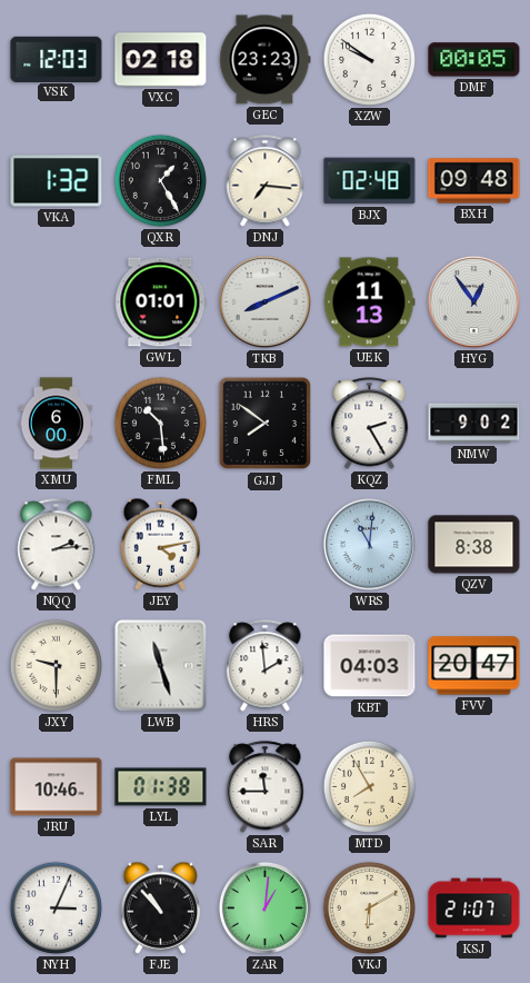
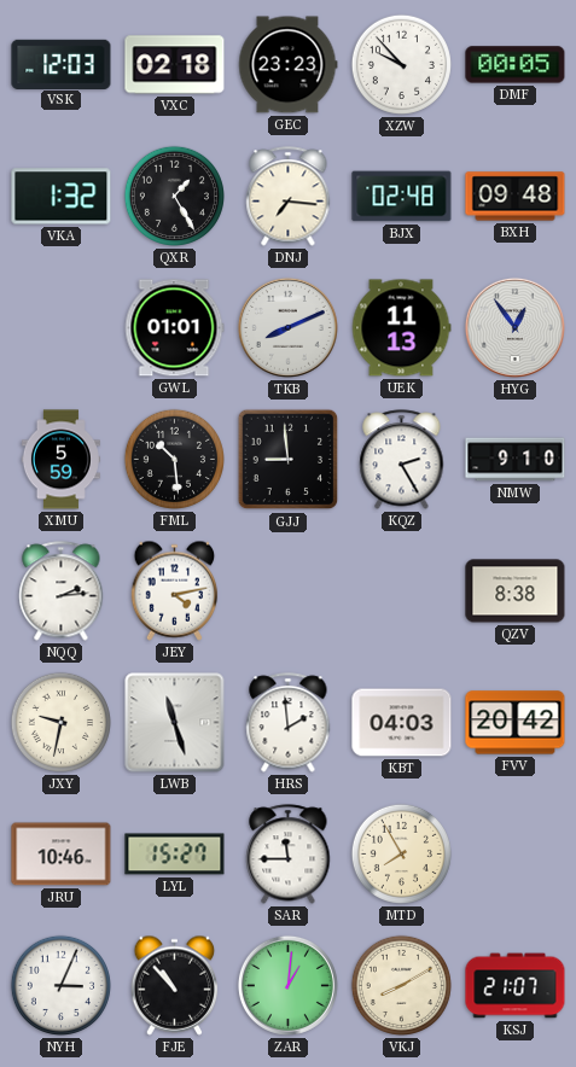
XZW: 9:51 -> 9:53 (401, 64)
XMU: 6:00 -> 5:59 (60, 460)
GJJ: 7:51 -> 8:59 (289, 460)
NMW: 9:02 -> 9:10 (516, 460)
WRS: 11:01 -> none (369, 544)
JXY: 9:30 -> 9:32 (60, 722)
FVV: 20:47 -> 20:42 (516, 723)
LYL: 01:38 -> 15:27 (175, 855)
VKJ: 6:10 -> 8:10 (401, 985)
